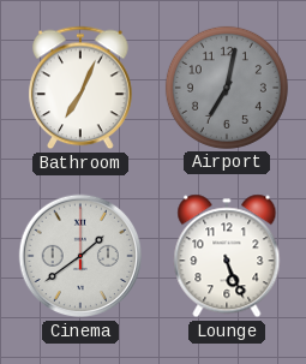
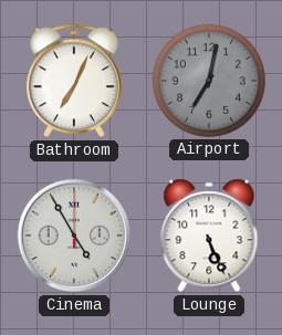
Cinema: 1:39 -> 4:55 (74, 235)
